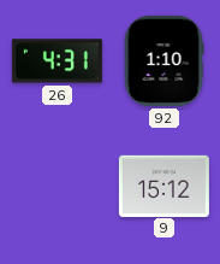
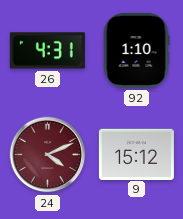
24: none -> 4:11 (48, 155)
